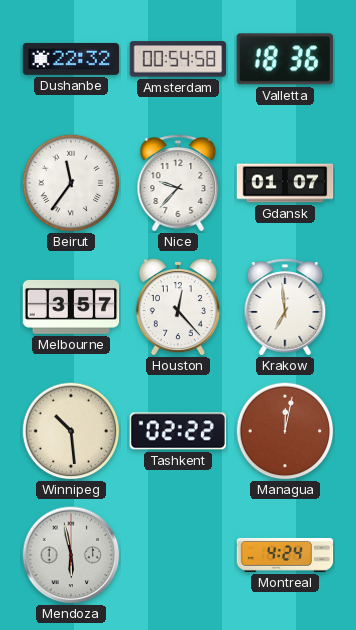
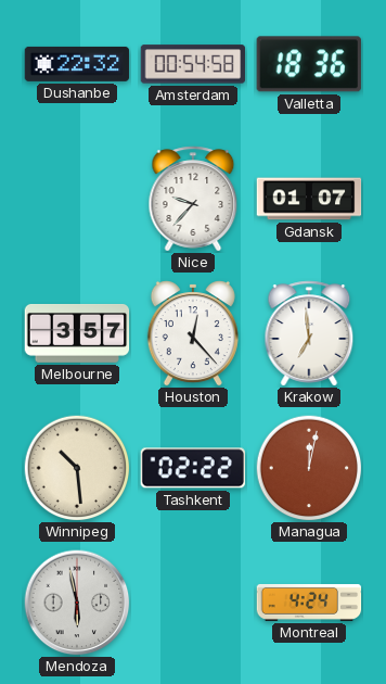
Beirut: 11:36 -> none (71, 183)
